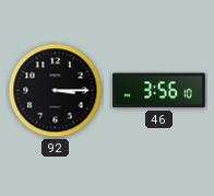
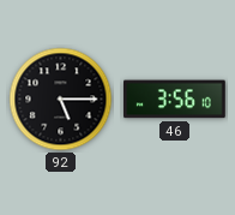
92: 3:15 -> 5:15 (61, 100)
